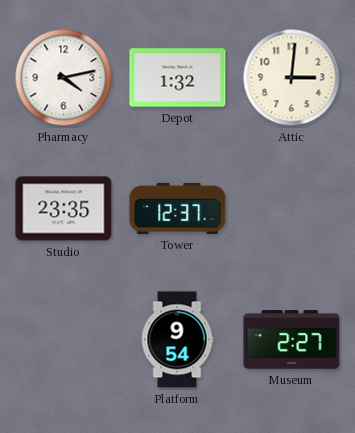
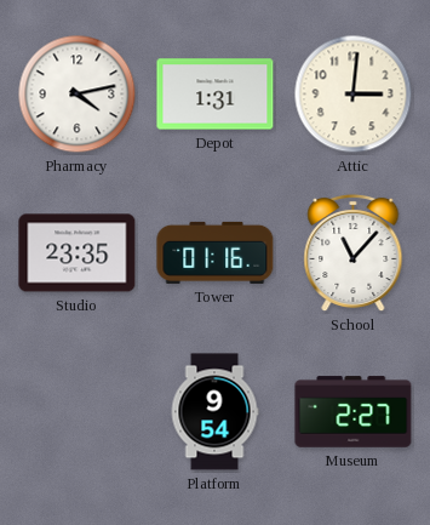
Depot: 1:32 -> 1:31 (216, 95)
Tower: 12:37 -> 01:16 (216, 252)
School: none -> 11:07 (354, 253)
